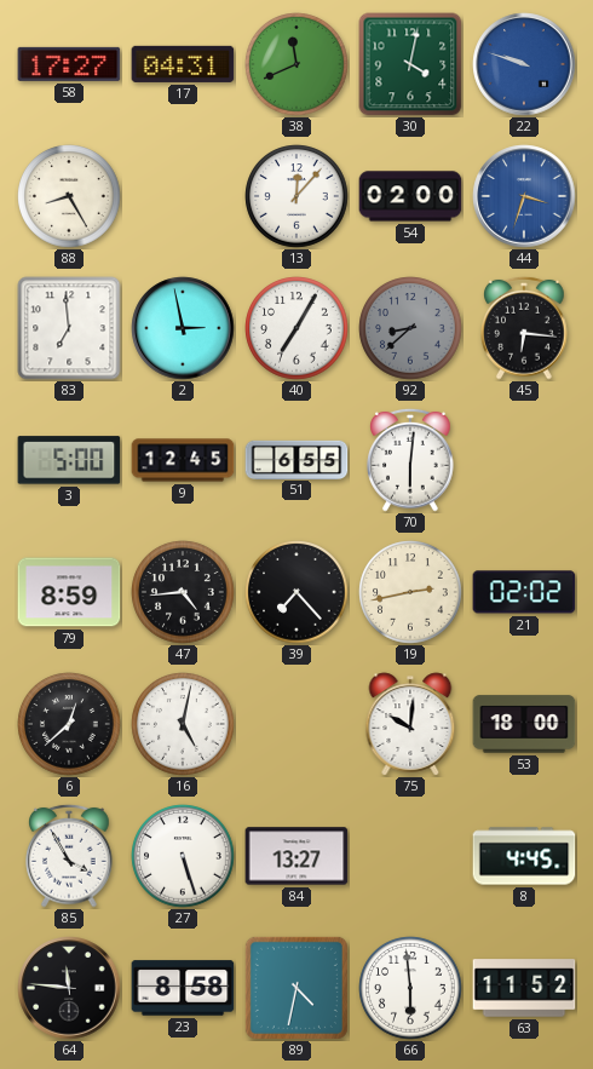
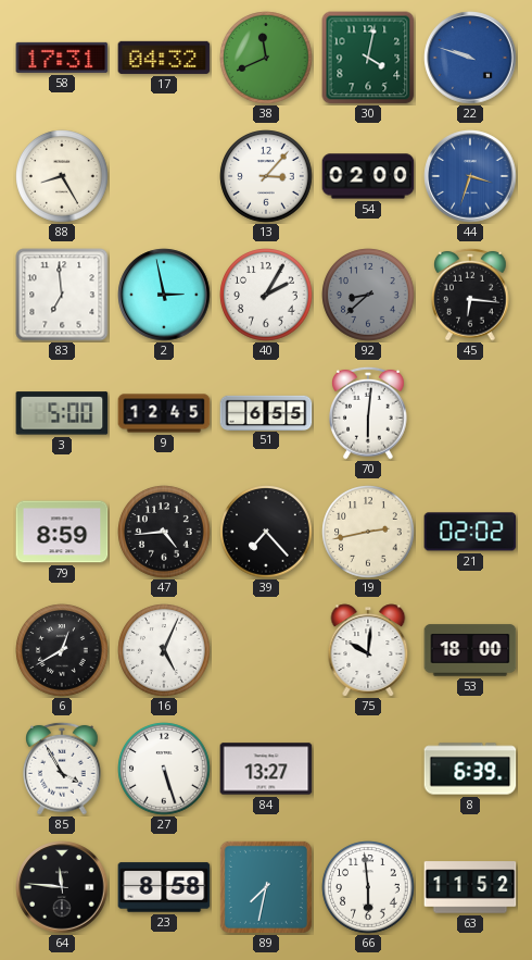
58: 17:27 -> 17:31 (62, 58)
17: 04:31 -> 04:32 (164, 58)
13: 12:07 -> 3:07 (266, 176)
40: 7:05 -> 2:05 (266, 295)
6: 12:38 -> 12:40 (62, 650)
16: 5:02 -> 5:04 (164, 650)
8: 4:45 -> 6:39 (470, 769)
89: 4:32 -> 7:32 (266, 887)
